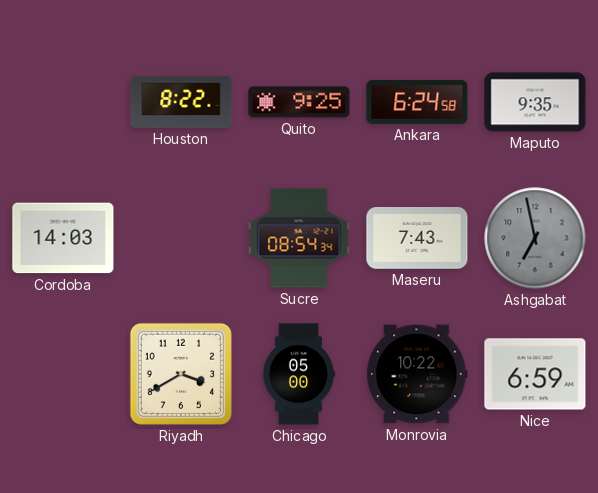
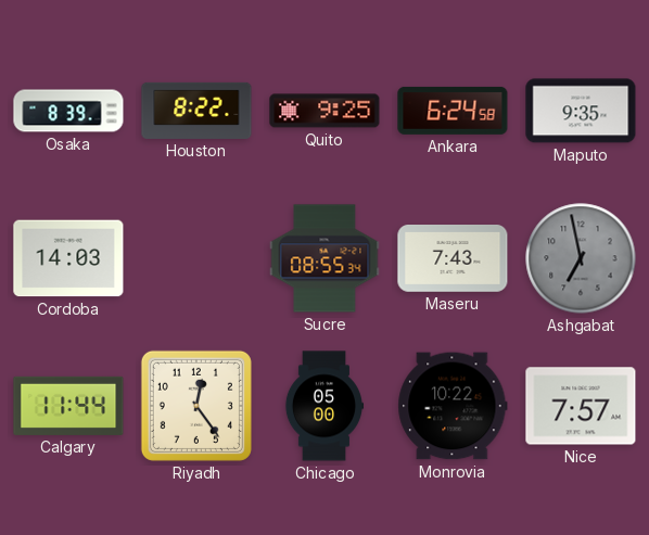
Osaka: none -> 8:39 (68, 111)
Sucre: 08:54 -> 08:55 (324, 258)
Calgary: none -> 11:44 (68, 406)
Riyadh: 3:40 -> 12:24 (196, 406)
Nice: 6:59 -> 7:57 (581, 406)
